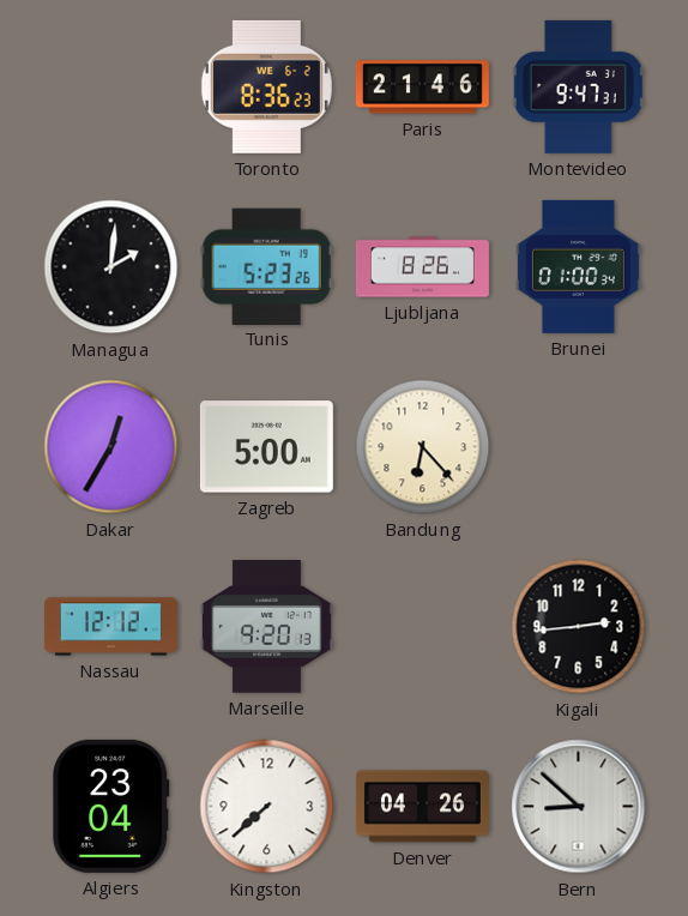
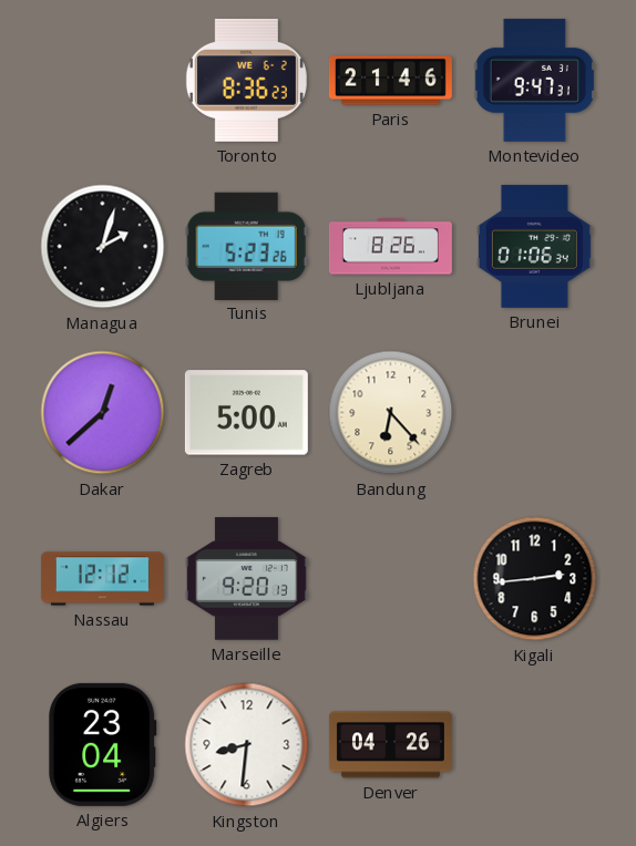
Managua: 2:01 -> 2:03 (103, 247)
Brunei: 01:00 -> 01:06 (534, 246)
Dakar: 12:35 -> 12:38 (103, 413)
Kingston: 7:38 -> 8:31 (247, 745)
Bern: 8:52 -> none (579, 807)
